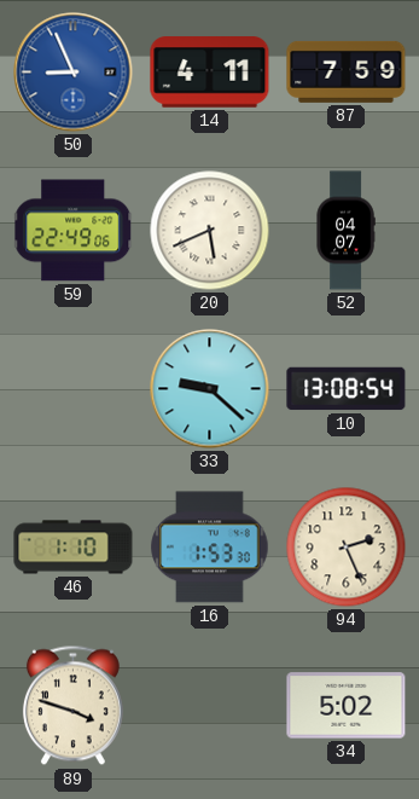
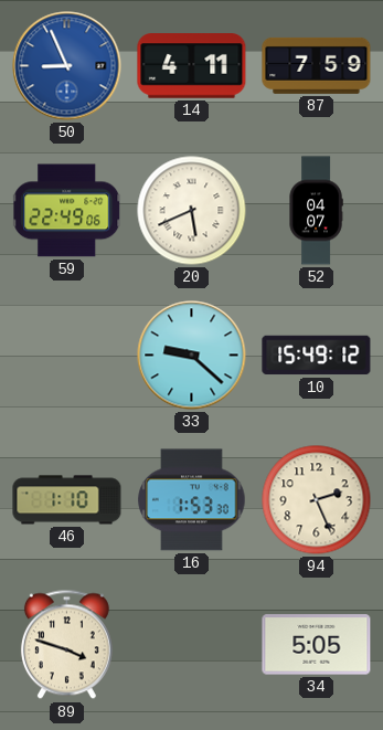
10: 13:08 -> 15:49 (317, 356)
34: 5:02 -> 5:05 (317, 645)
